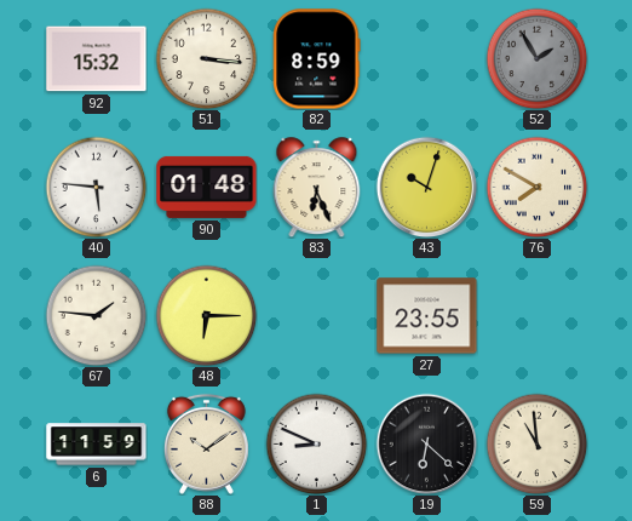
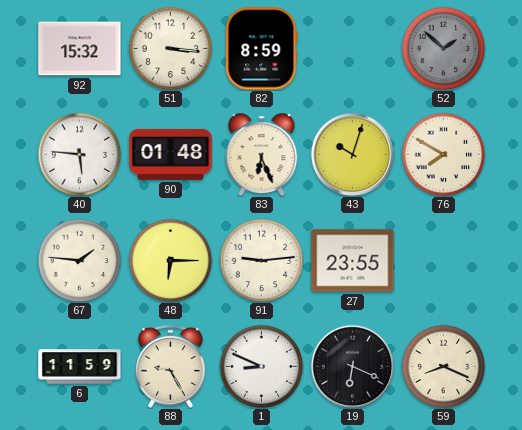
52: 1:55 -> 1:52 (443, 48)
91: none -> 9:14 (261, 260)
88: 10:09 -> 9:25 (170, 366)
19: 6:22 -> 6:19 (352, 366)
59: 10:59 -> 8:19 (443, 366)
